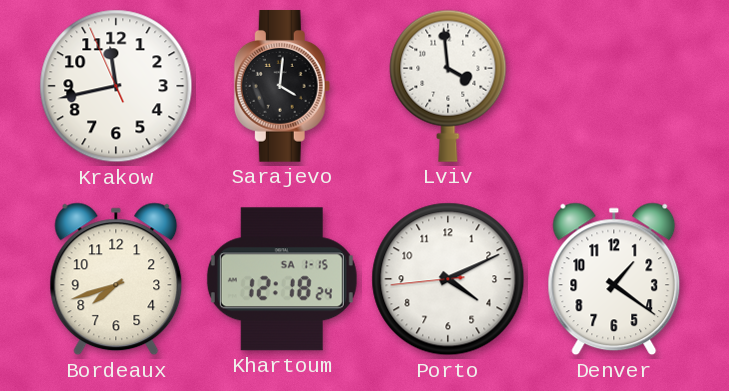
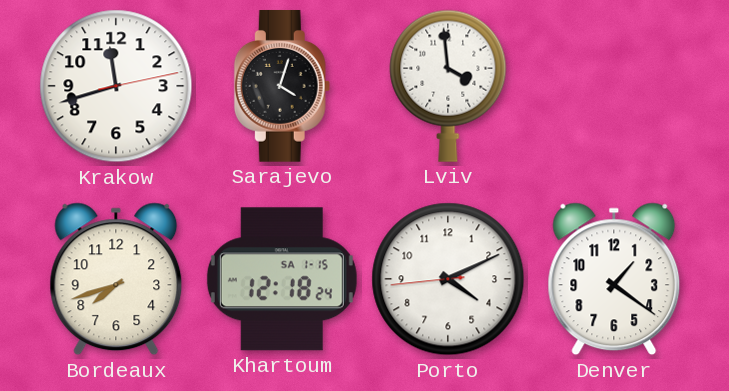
Krakow: 11:42:56 -> 11:42:13 (116, 86)
Sarajevo: 4:01 -> 4:03 (282, 87)
